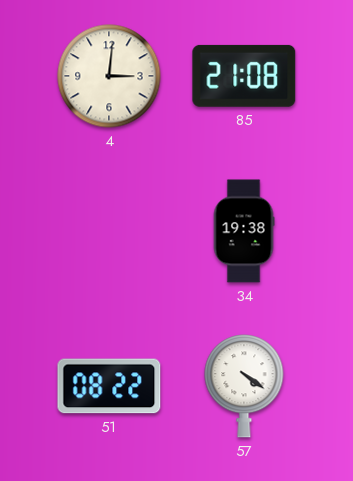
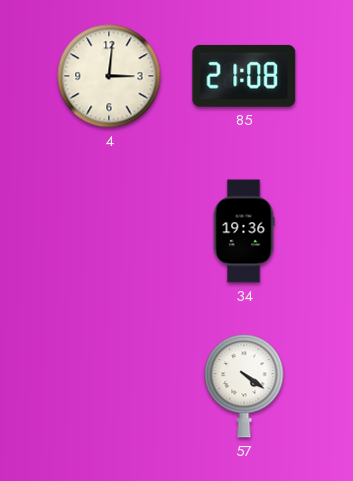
34: 19:38 -> 19:36 (244, 231)
51: 08:22 -> none (109, 386)
